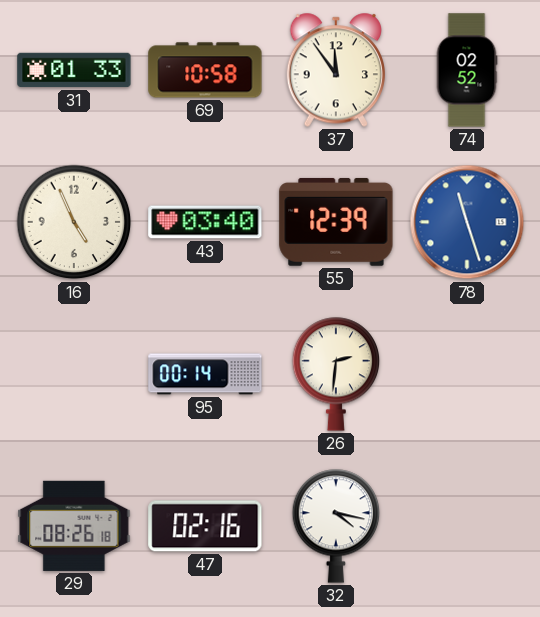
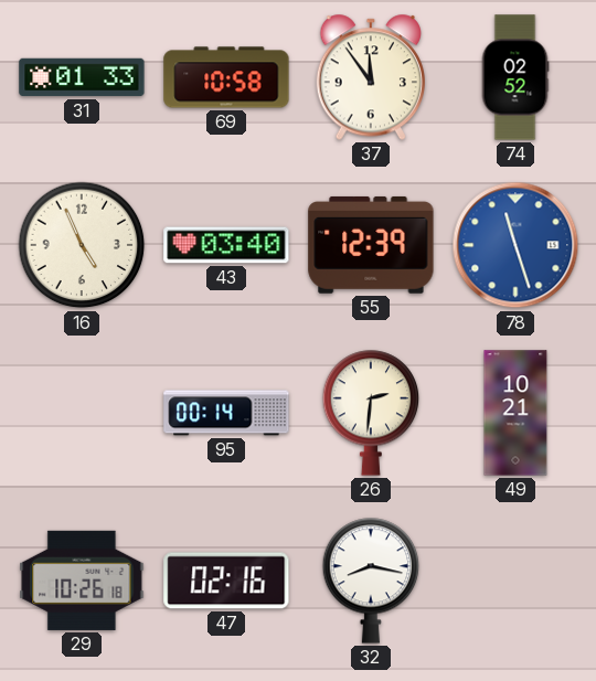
49: none -> 10:21 (515, 413)
29: 08:26 -> 10:26 (82, 581)
32: 4:17 -> 8:17 (371, 581)
